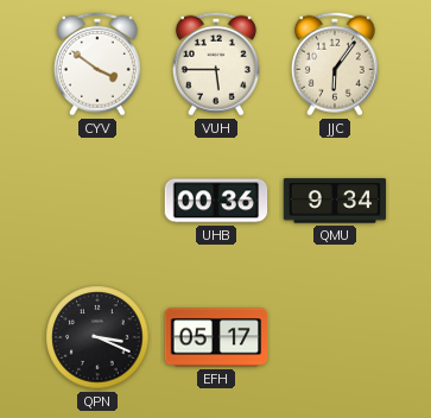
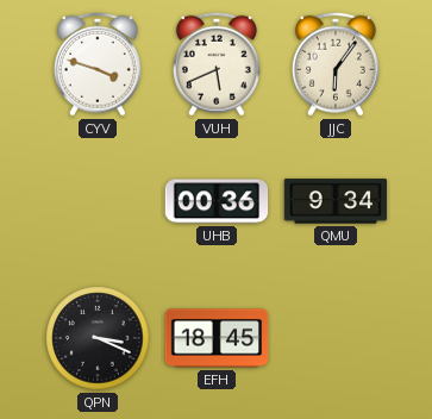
CYV: 3:51 -> 3:48 (98, 64)
VUH: 5:45 -> 5:41 (217, 64)
EFH: 05:17 -> 18:45 (217, 338)
